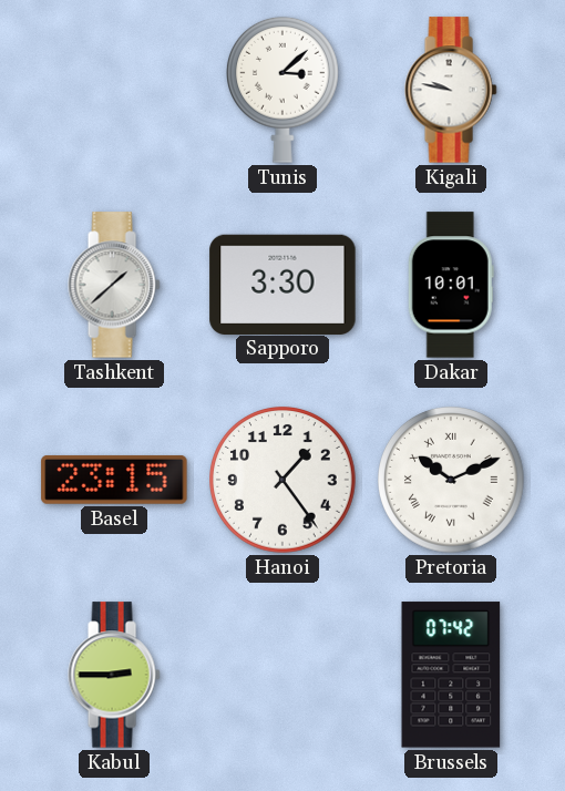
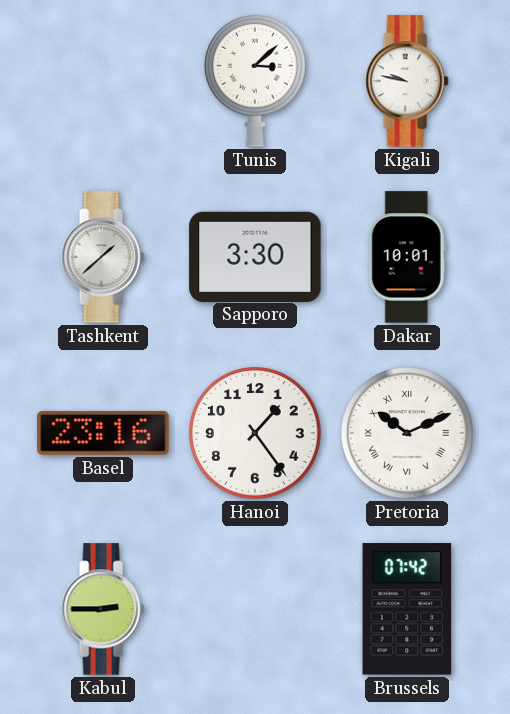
Basel: 23:15 -> 23:16 (103, 433)
